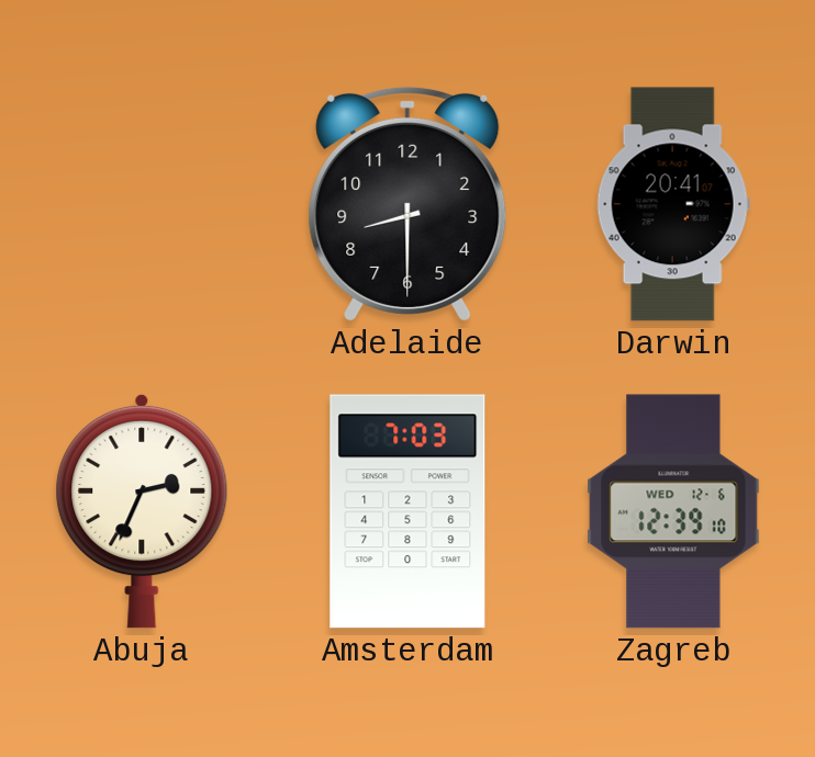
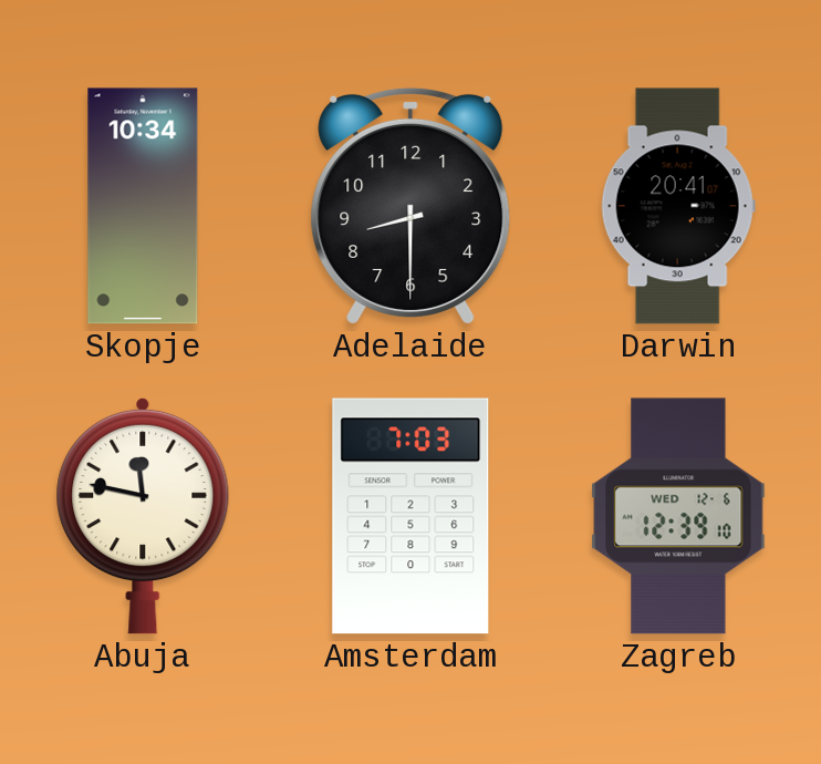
Skopje: none -> 10:34 (143, 206)
Abuja: 2:34 -> 11:47 (143, 516)
